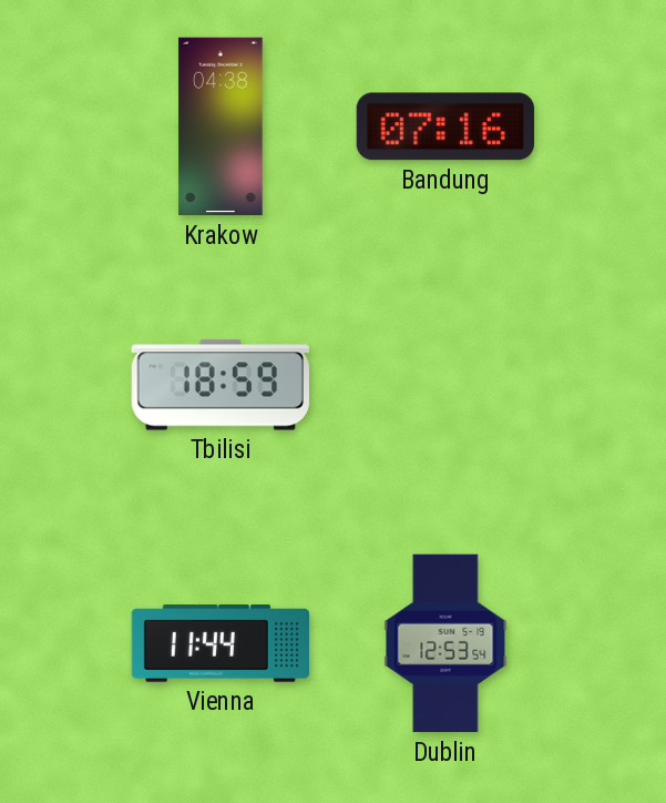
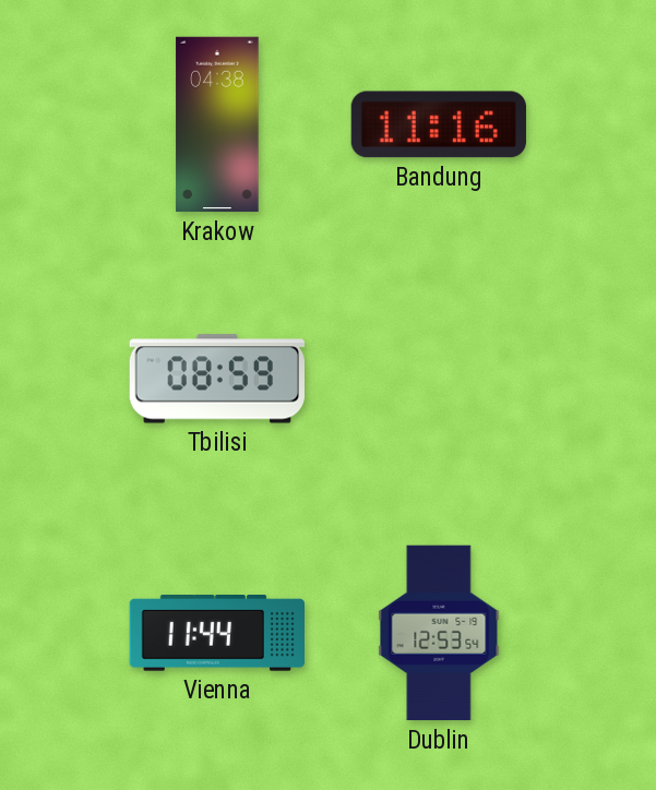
Bandung: 07:16 -> 11:16 (439, 124)
Tbilisi: 18:59 -> 08:59 (216, 379)
